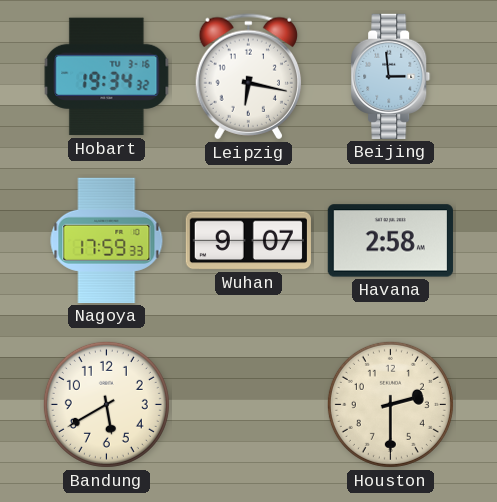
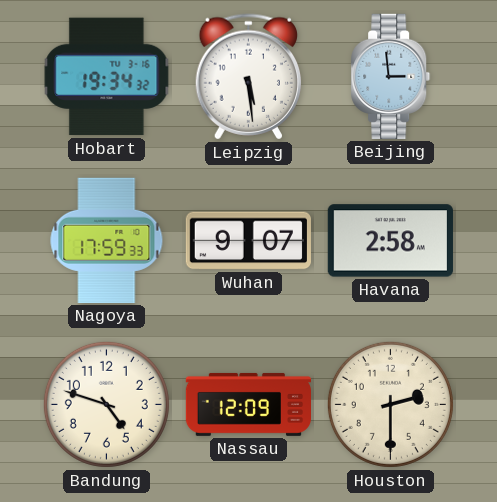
Leipzig: 6:17 -> 5:29 (248, 77)
Bandung: 5:40 -> 4:48 (106, 404)
Nassau: none -> 12:09 (248, 404)
